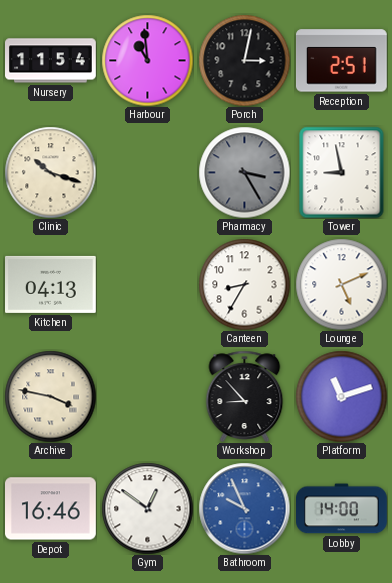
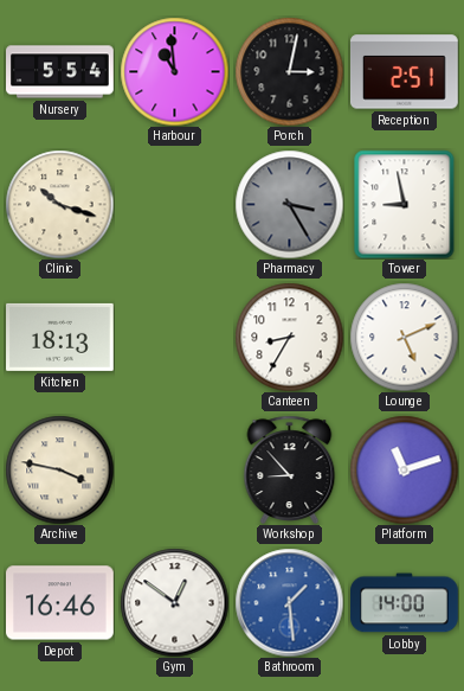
Nursery: 11:54 -> 5:54 (60, 72)
Kitchen: 04:13 -> 18:13 (60, 337)
Bathroom: 9:56 -> 1:29 (289, 602)
